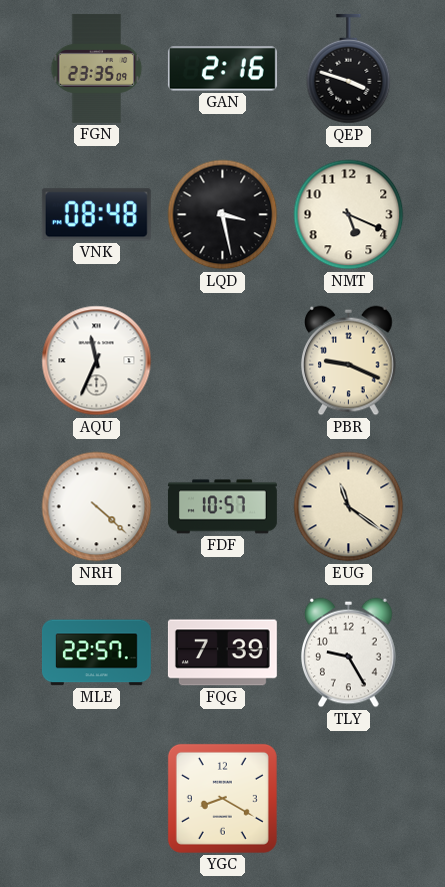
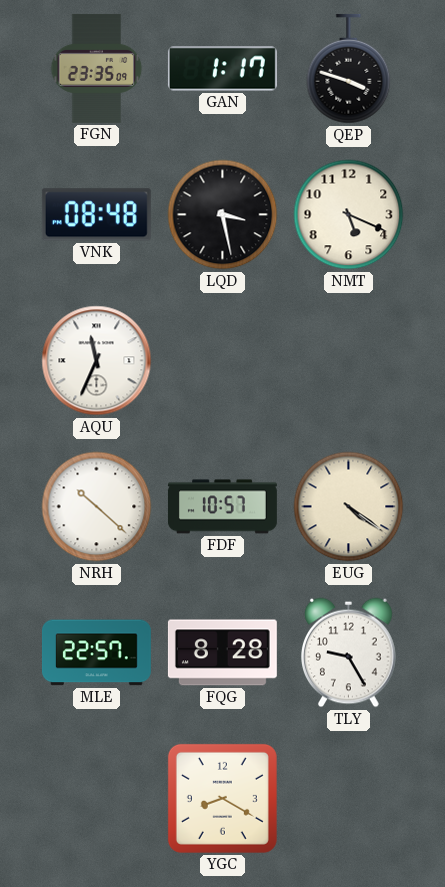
GAN: 2:16 -> 1:17 (222, 69)
PBR: 9:19 -> none (349, 361)
NRH: 4:22 -> 10:22 (97, 507)
EUG: 11:21 -> 4:21 (349, 507)
FQG: 7:39 -> 8:28 (222, 653)
